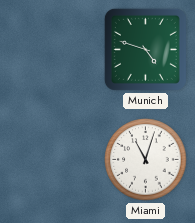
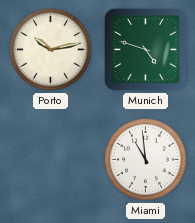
Porto: none -> 10:13 (51, 50)
Miami: 11:03 -> 10:59 (146, 160)
